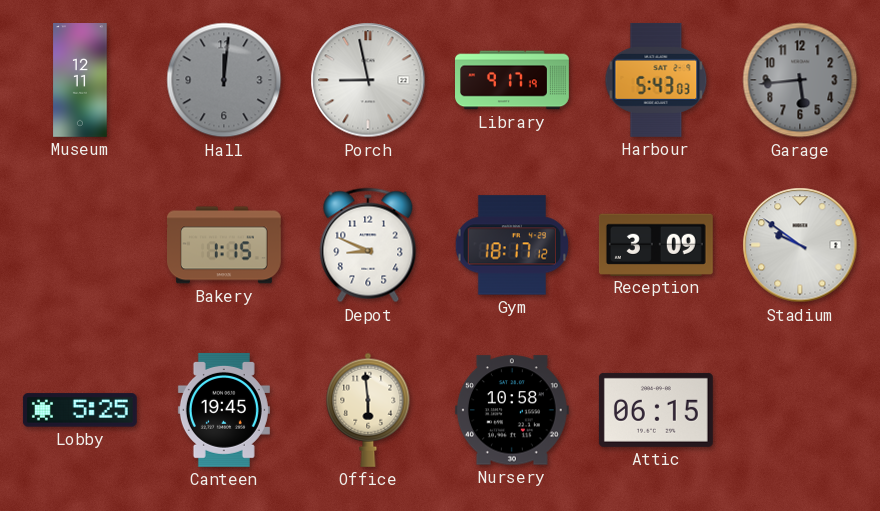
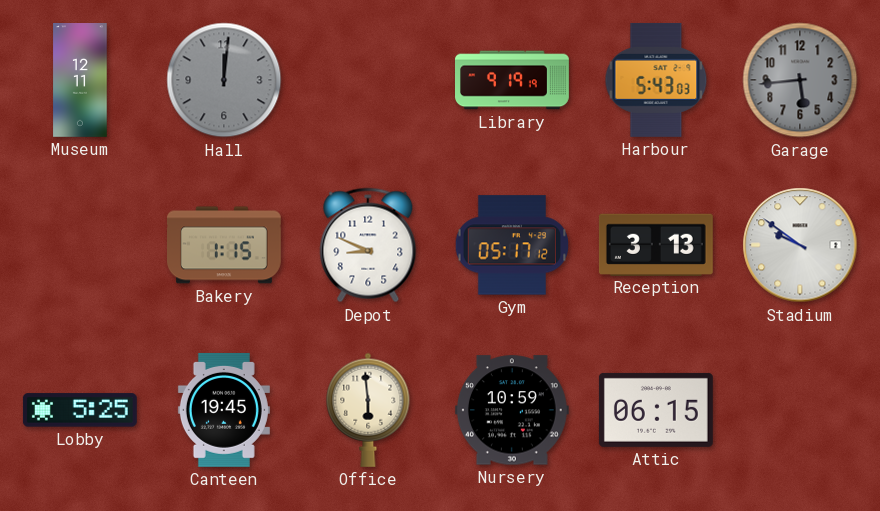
Porch: 8:58 -> none (368, 80)
Library: 9:17 -> 9:19 (513, 80)
Gym: 18:17 -> 05:17 (511, 245)
Reception: 3:09 -> 3:13 (656, 244)
Nursery: 10:58 -> 10:59 (512, 410)
